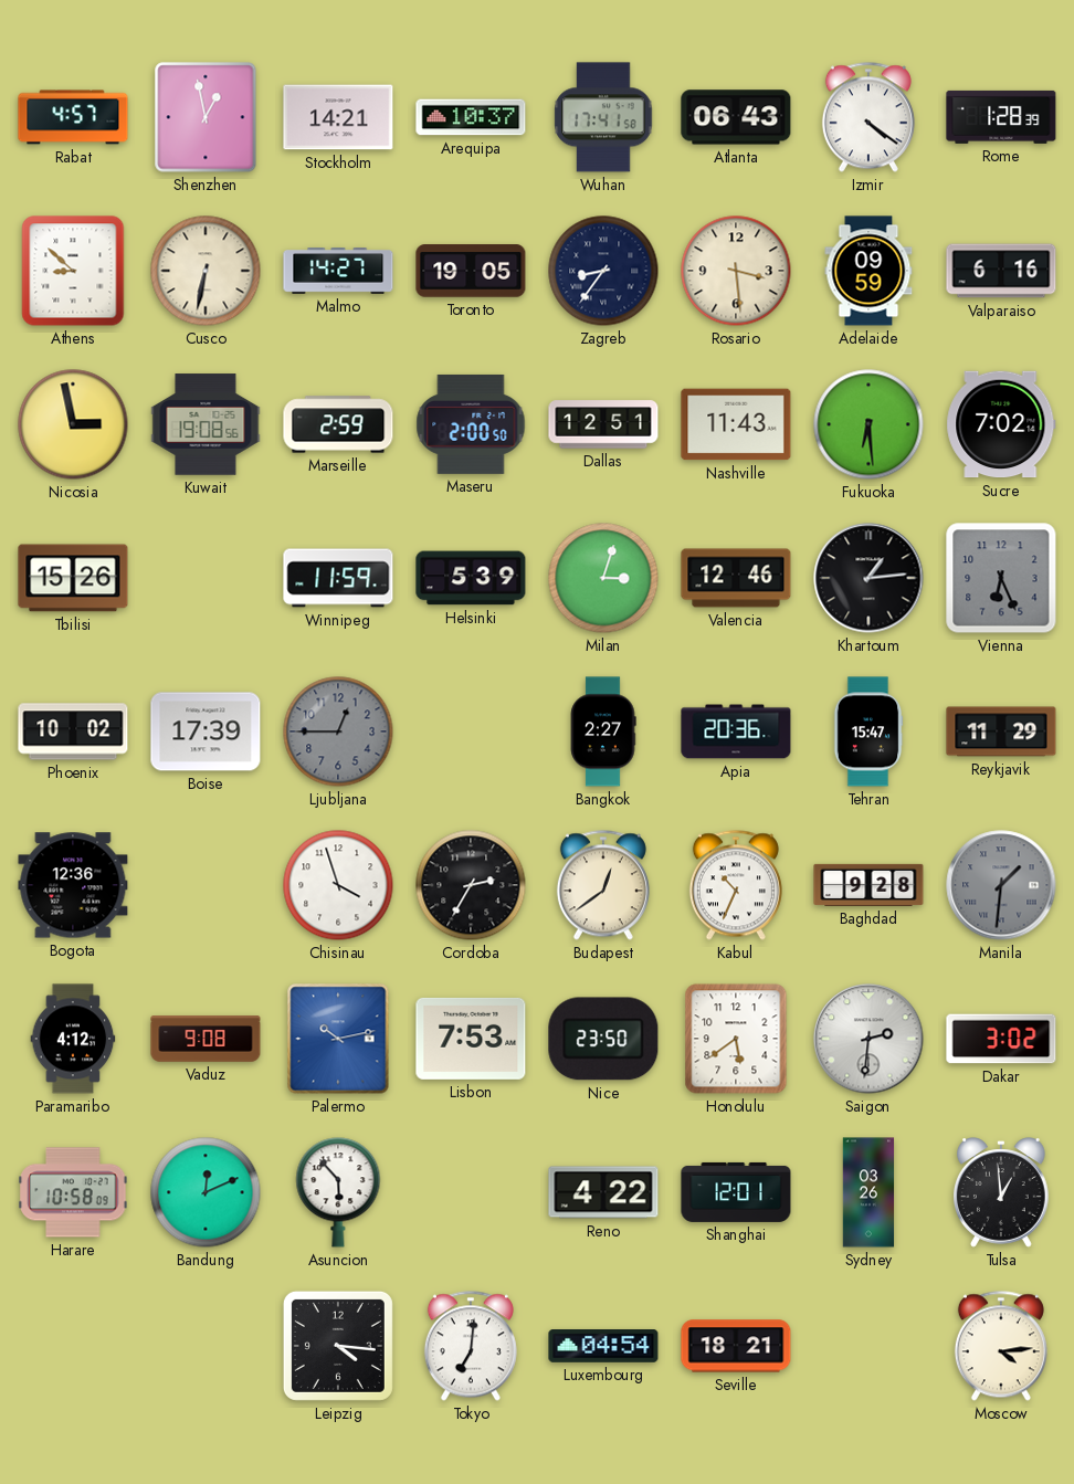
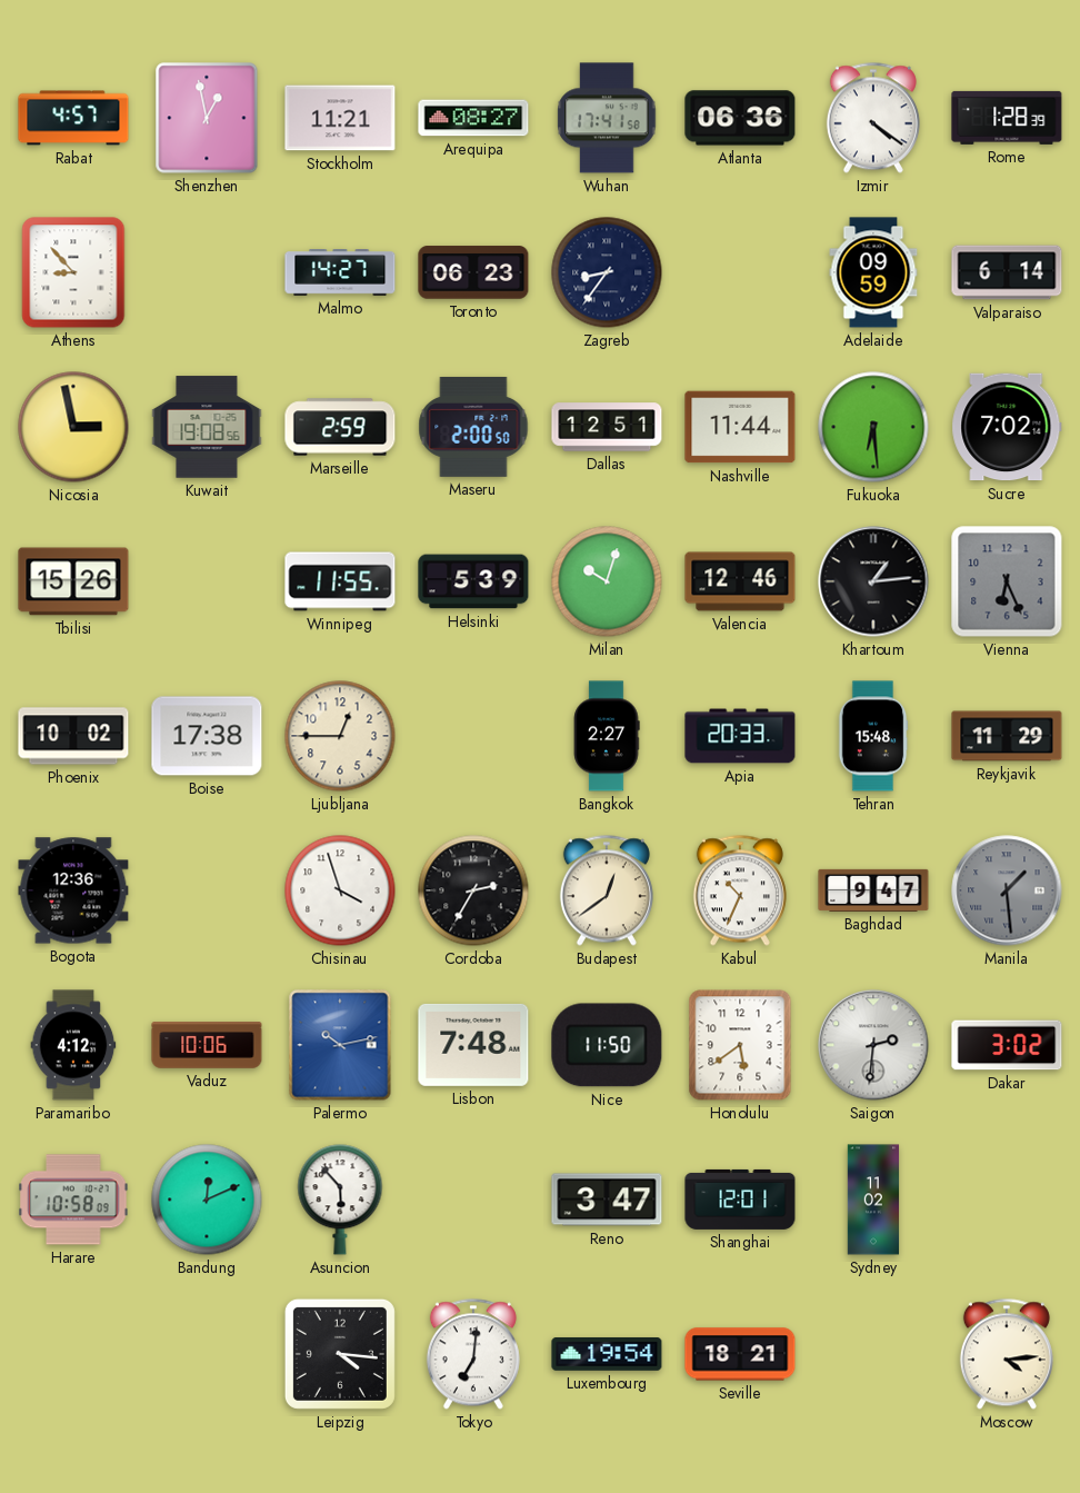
Stockholm: 14:21 -> 11:21 (340, 118)
Arequipa: 10:37 -> 08:27 (473, 118)
Atlanta: 06:43 -> 06:36 (740, 118)
Athens: 8:52 -> 8:53 (73, 272)
Cusco: 6:32 -> none (206, 271)
Toronto: 19:05 -> 06:23 (473, 272)
Rosario: 3:29 -> none (736, 271)
Valparaiso: 6:16 -> 6:14 (1007, 272)
Nashville: 11:43 -> 11:44 (740, 427)
Winnipeg: 11:59 -> 11:55 (340, 581)
Milan: 3:03 -> 10:03 (607, 581)
Boise: 17:39 -> 17:38 (207, 736)
Ljubljana dial: grey -> cream (340, 736)
Apia: 20:36 -> 20:33 (740, 736)
Tehran: 15:47 -> 15:48 (873, 736)
Baghdad: 9:28 -> 9:47 (873, 890)
Manila: 1:31 -> 1:29 (1007, 890)
Vaduz: 9:08 -> 10:06 (207, 1045)
Lisbon: 7:53 -> 7:48 (473, 1045)
Nice: 23:50 -> 11:50 (607, 1045)
Reno: 4:22 -> 3:47 (607, 1200)
Sydney: 03:26 -> 11:02 (873, 1200)
Tulsa: 12:59 -> none (1002, 1192)
Luxembourg: 04:54 -> 19:54 (607, 1355)
